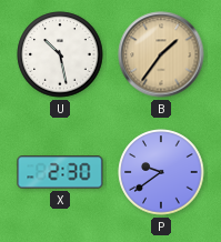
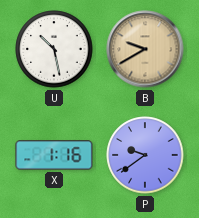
B: 1:36 -> 9:40 (145, 49)
X: 2:30 -> 1:16 (54, 155)
